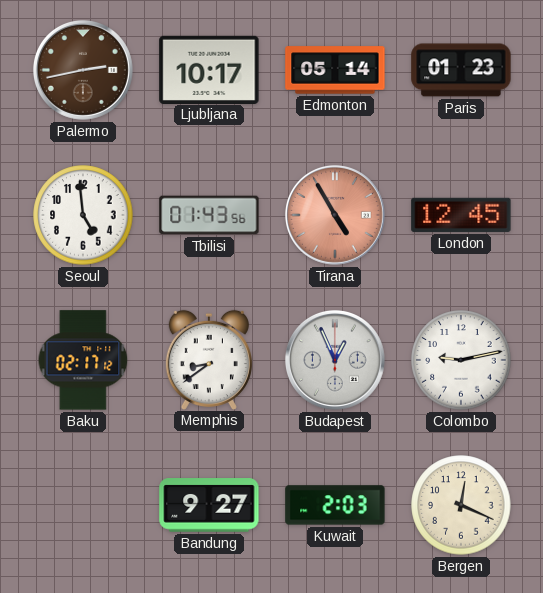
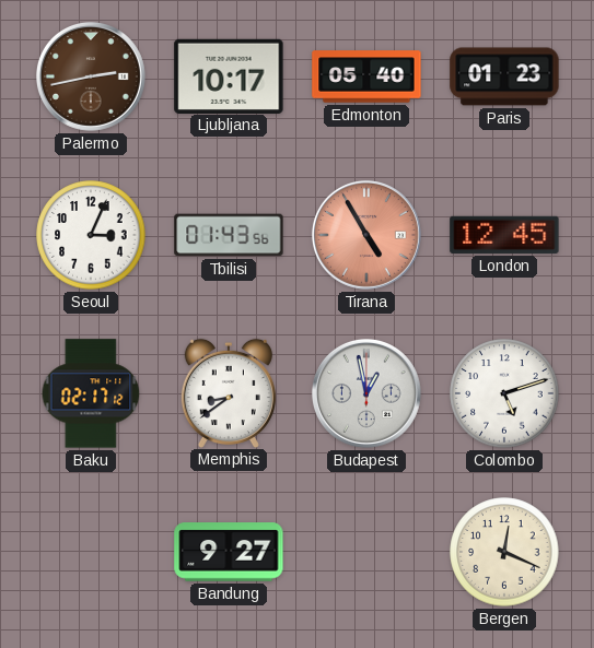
Edmonton: 05:14 -> 05:40 (366, 76)
Seoul: 4:59 -> 3:04 (91, 235)
Budapest: 12:56 -> 12:58 (366, 393)
Colombo: 9:13 -> 5:12 (504, 393)
Kuwait: 2:03 -> none (335, 505)
